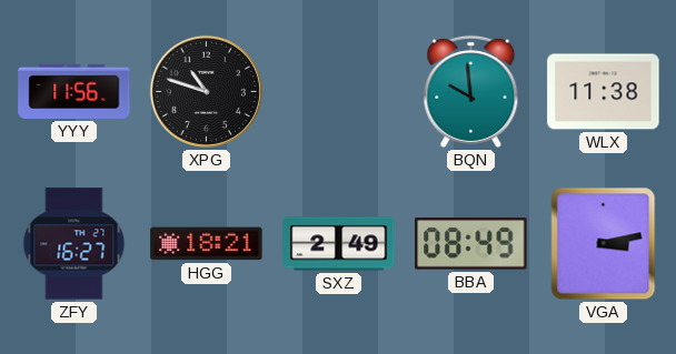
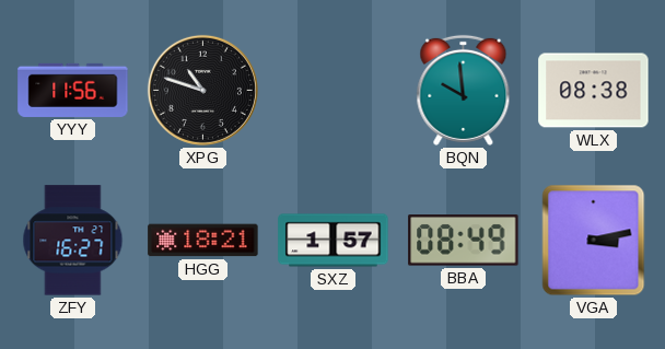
WLX: 11:38 -> 08:38 (594, 91)
SXZ: 2:49 -> 1:57 (334, 241)
